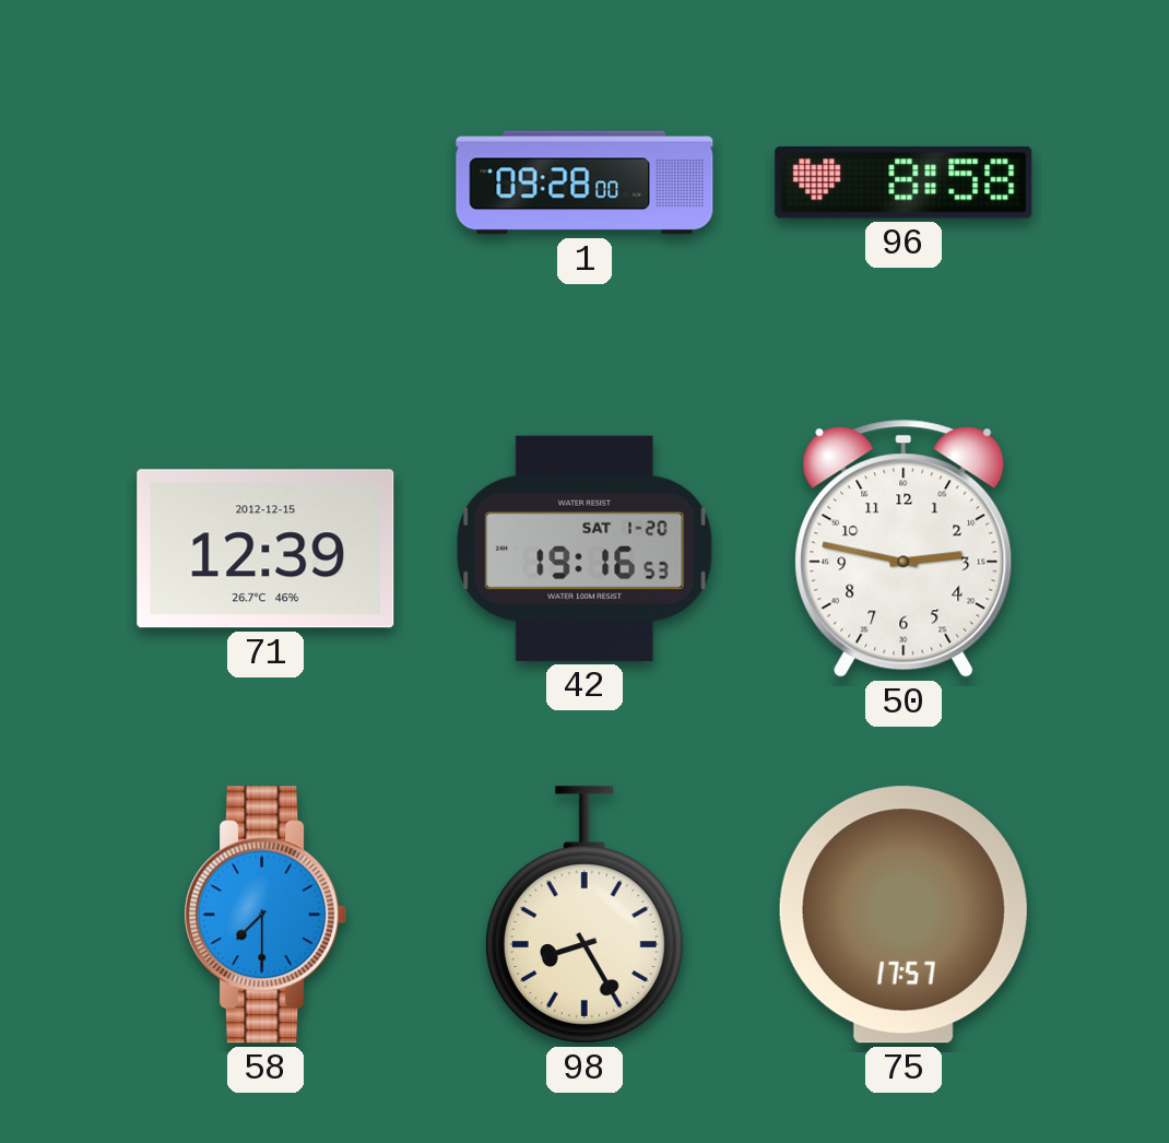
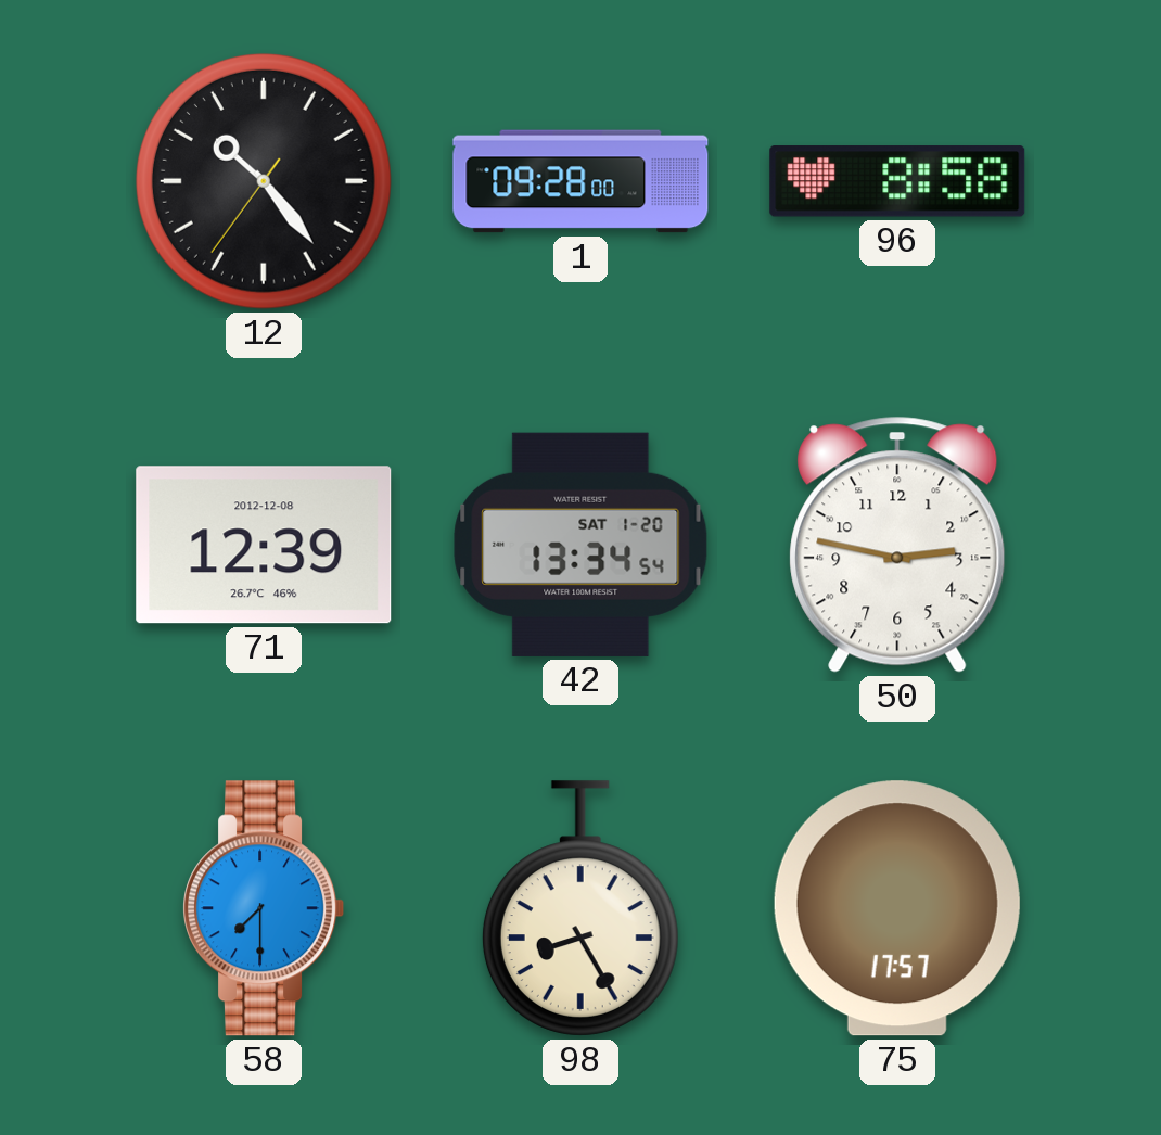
12: none -> 10:23 (264, 181)
71 date: 2012-12-15 -> 2012-12-08 (264, 545)
42: 19:16 -> 13:34 (580, 545)
